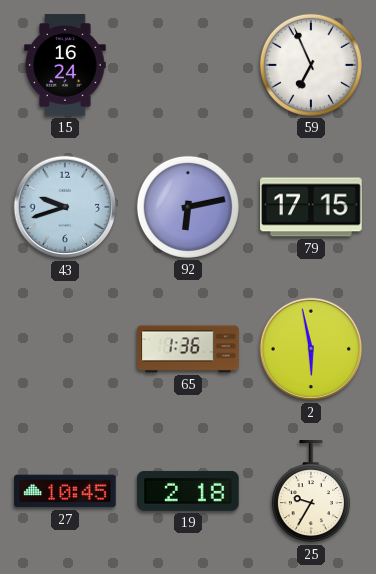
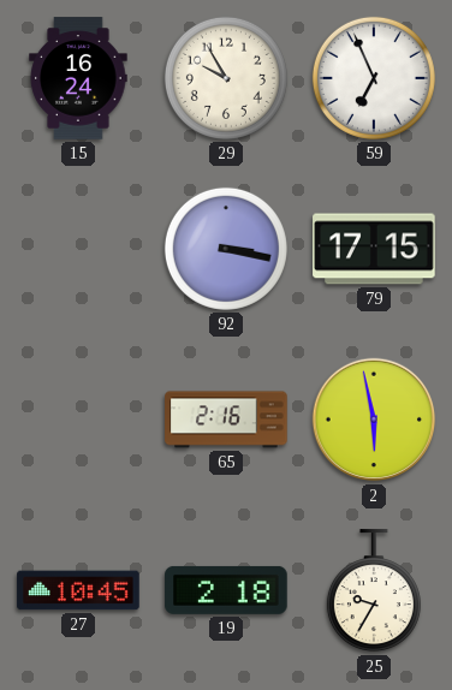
29: none -> 9:55 (226, 78)
43: 9:42 -> none (65, 207)
92: 6:13 -> 3:17 (226, 249)
65: 1:36 -> 2:16 (226, 420)
